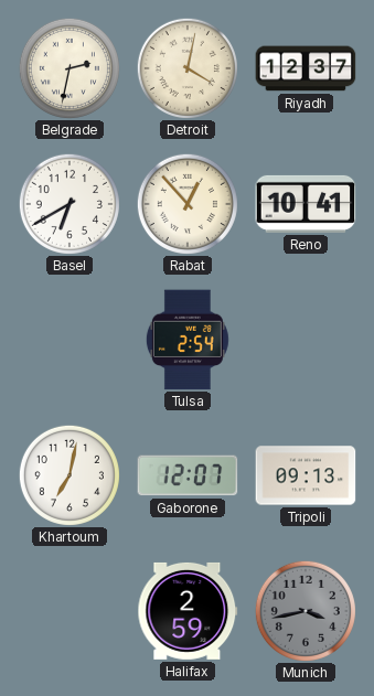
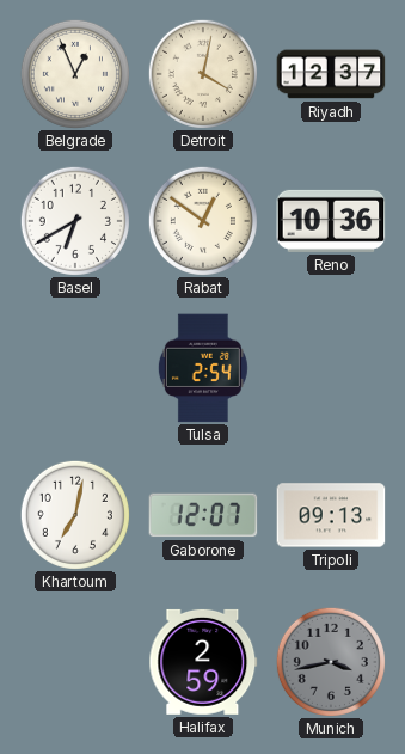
Belgrade: 2:32 -> 12:56 (75, 74)
Rabat: 12:53 -> 12:51 (203, 221)
Reno: 10:41 -> 10:36 (331, 221)
